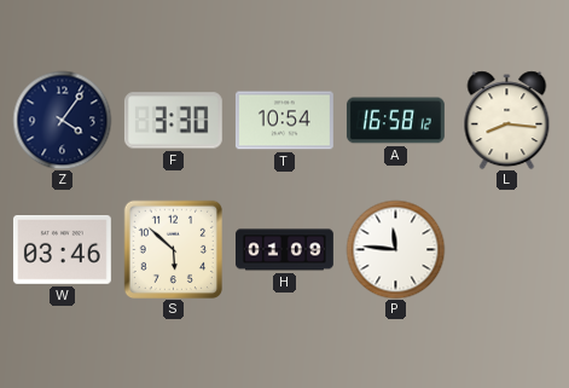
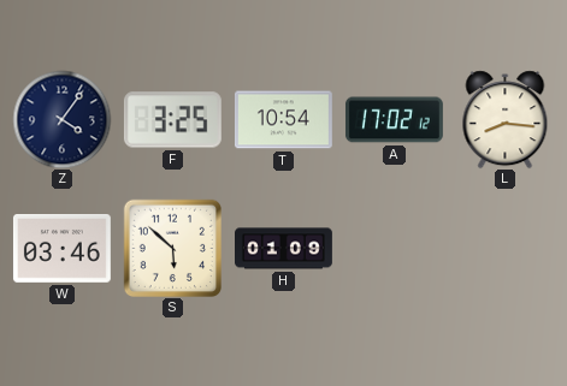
F: 3:30 -> 3:25 (172, 120)
A: 16:58 -> 17:02 (394, 120)
P: 11:46 -> none (395, 249)
